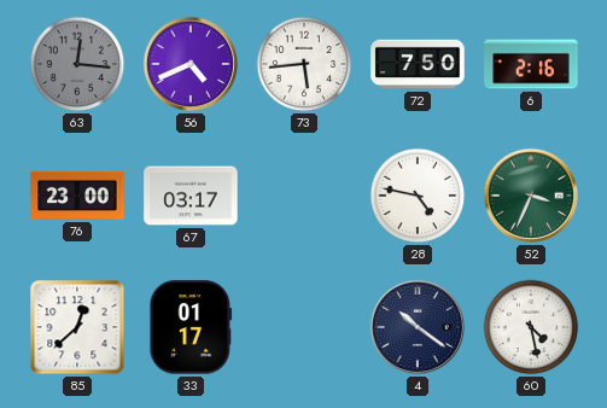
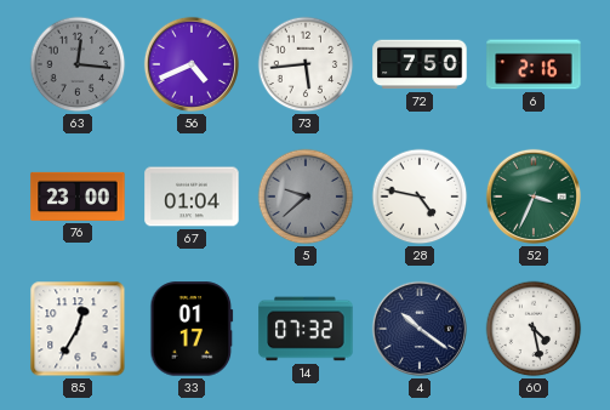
67: 03:17 -> 01:04 (192, 197)
5: none -> 9:38 (306, 197)
85: 12:38 -> 12:35 (78, 329)
14: none -> 07:32 (306, 329)
